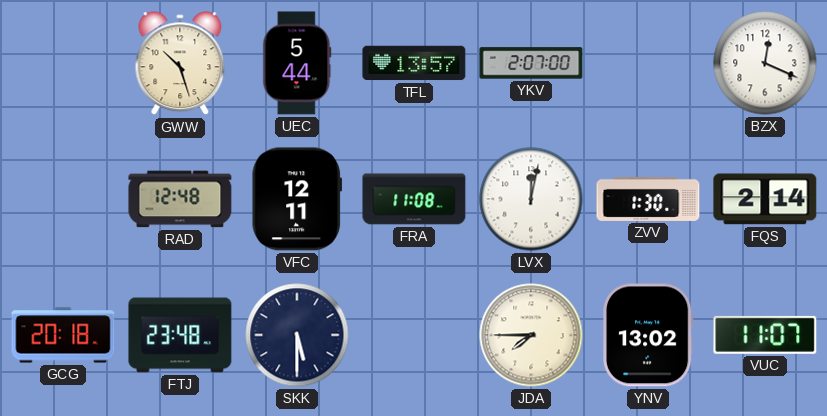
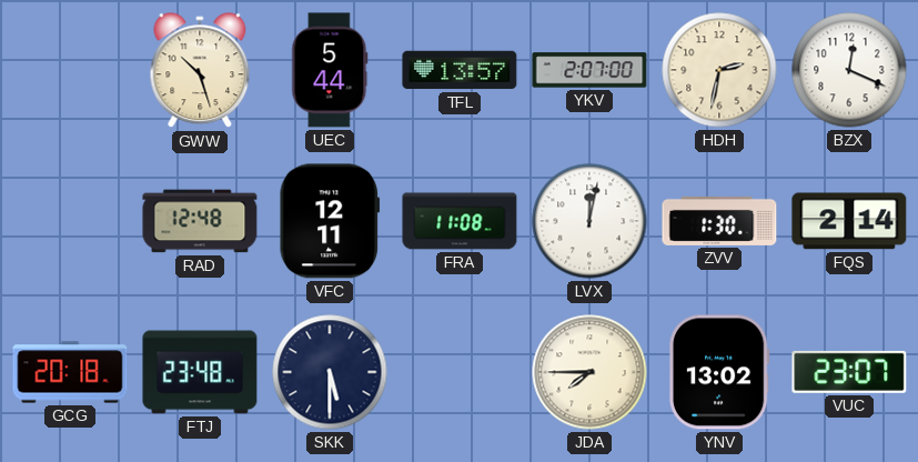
HDH: none -> 2:32 (719, 70)
VUC: 11:07 -> 23:07 (849, 372)
